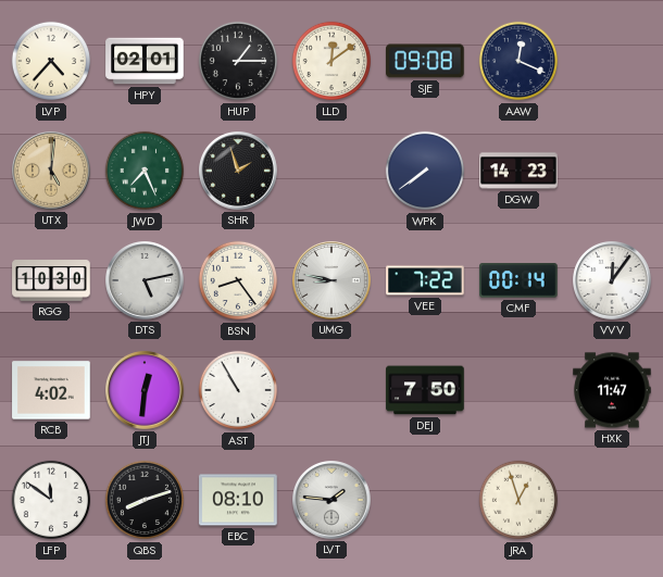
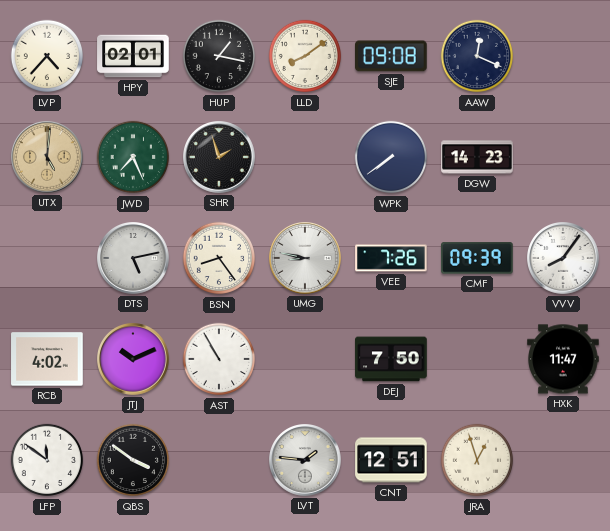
HUP: 1:15 -> 1:17 (219, 56)
LLD: 12:09 -> 8:09 (305, 56)
RGG: 10:30 -> none (51, 280)
VEE: 7:22 -> 7:26 (391, 258)
CMF: 00:14 -> 09:39 (478, 258)
VVV: 12:06 -> 8:06 (564, 259)
JTJ: 12:31 -> 10:11 (134, 360)
QBS: 8:12 -> 3:51 (133, 460)
EBC: 08:10 -> none (238, 500)
CNT: none -> 12:51 (391, 460)
